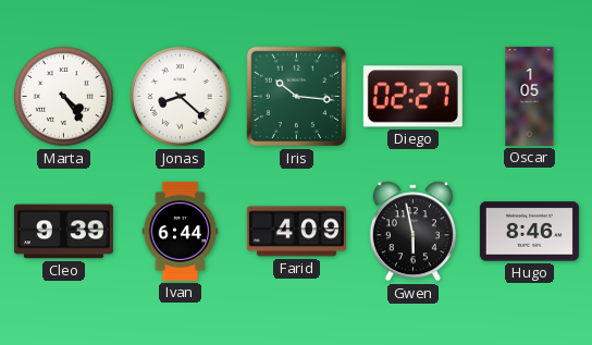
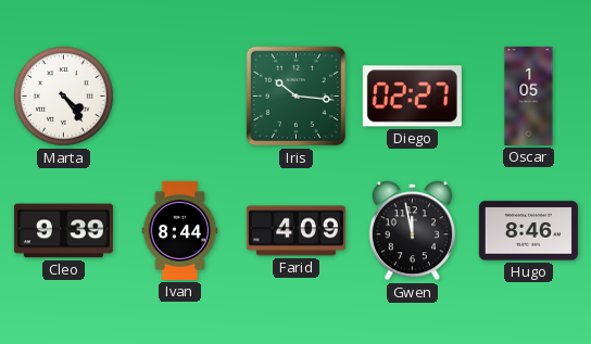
Jonas: 8:22 -> none (181, 97)
Ivan: 6:44 -> 8:44 (180, 230)
Gwen: 5:58 -> 11:58 (412, 231)
